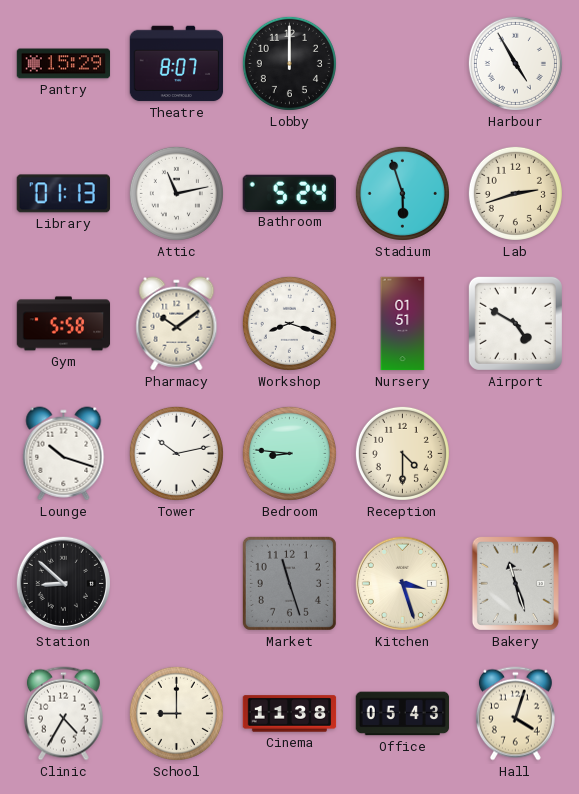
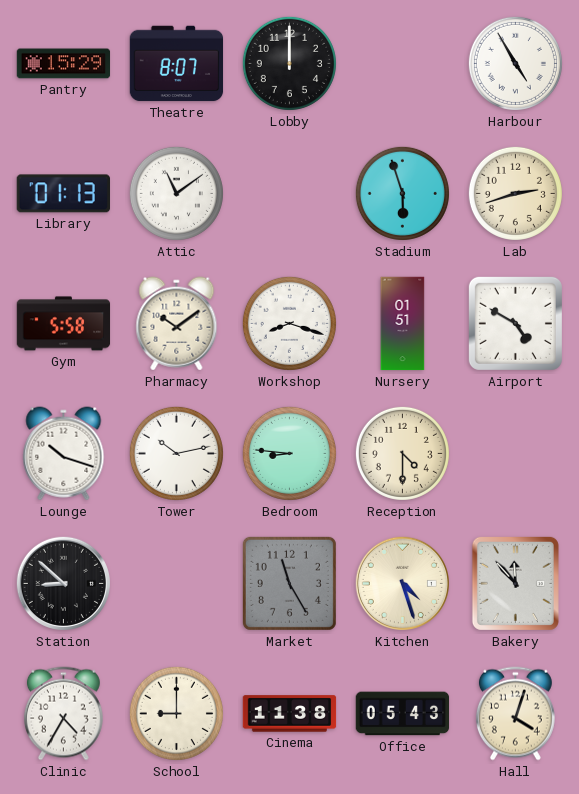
Attic: 11:13 -> 11:09 (176, 193)
Bathroom: 5:24 -> none (289, 193)
Market: 11:27 -> 11:25 (289, 583)
Kitchen: 3:27 -> 4:27 (402, 583)
Bakery: 11:27 -> 11:53 (515, 583)
